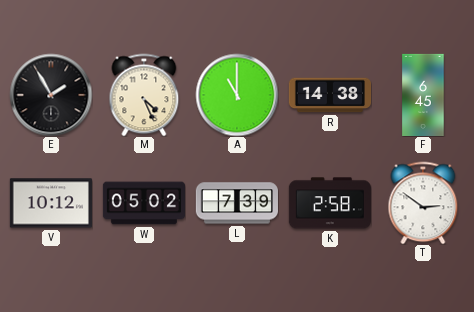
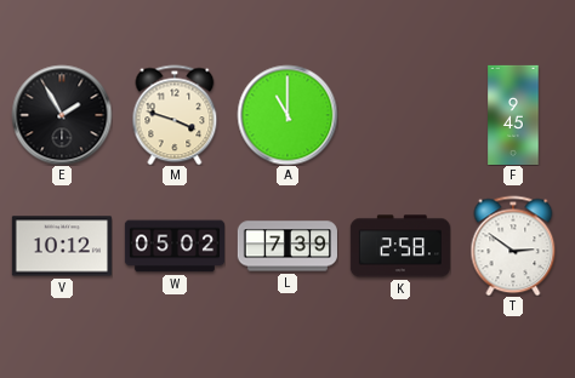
M: 4:26 -> 3:48 (175, 115)
R: 14:38 -> none (329, 95)
F: 6:45 -> 9:45 (513, 114)
